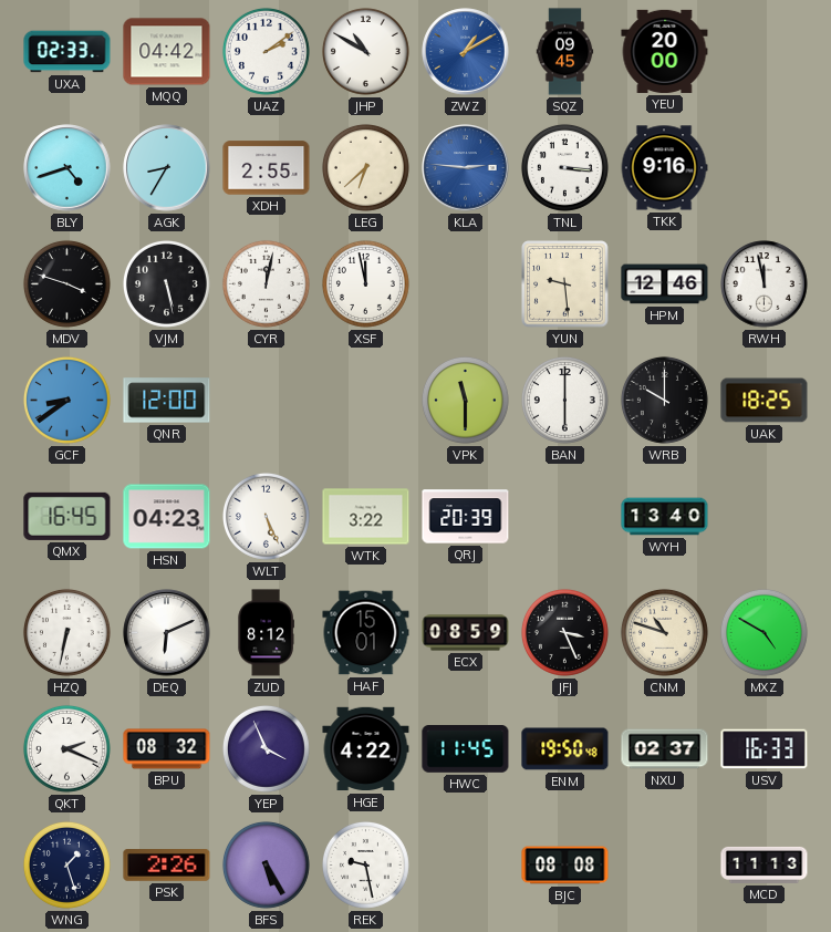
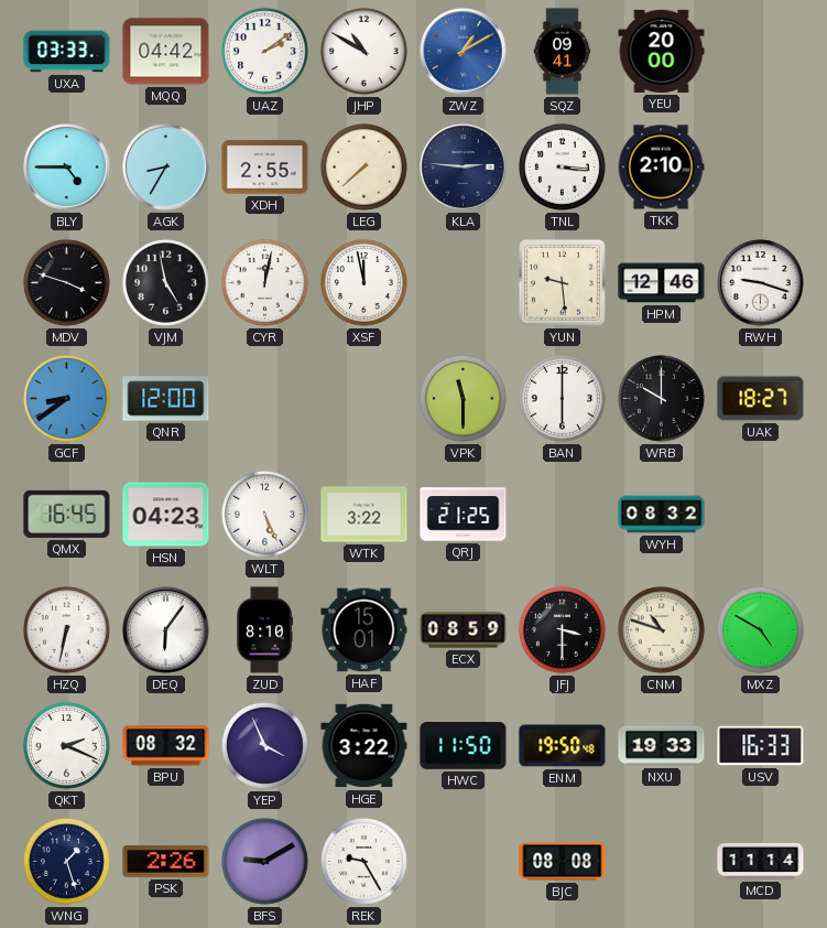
UXA: 02:33 -> 03:33 (67, 52)
SQZ: 09:45 -> 09:41 (563, 52)
BLY: 4:42 -> 4:45 (67, 168)
LEG: 6:38 -> 7:38 (363, 166)
KLA dial: blue -> navy (464, 168)
TKK: 9:16 -> 2:10 (661, 168)
VJM: 5:28 -> 4:58 (165, 282)
RWH: 11:58 -> 9:18 (761, 283)
UAK: 18:25 -> 18:27 (761, 399)
QRJ: 20:39 -> 21:25 (464, 515)
WYH: 13:40 -> 08:32 (662, 515)
DEQ: 6:11 -> 6:06 (166, 630)
ZUD: 8:12 -> 8:10 (264, 630)
JFJ: 3:26 -> 3:30 (562, 629)
HGE: 4:22 -> 3:22 (364, 746)
HWC: 11:45 -> 11:50 (464, 746)
NXU: 02:37 -> 19:33 (662, 746)
BFS: 5:25 -> 9:10 (264, 861)
REK: 9:28 -> 9:25 (363, 861)
MCD: 11:13 -> 11:14 (761, 861)
